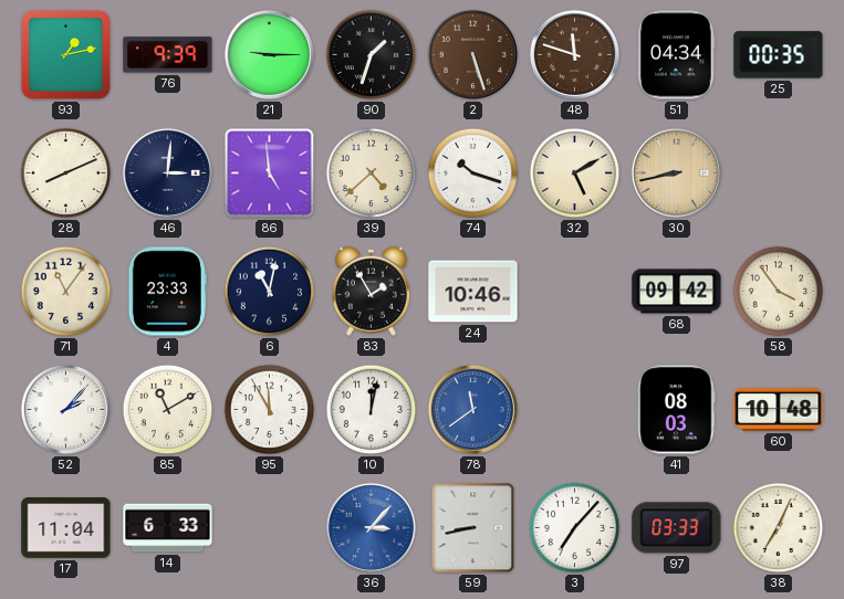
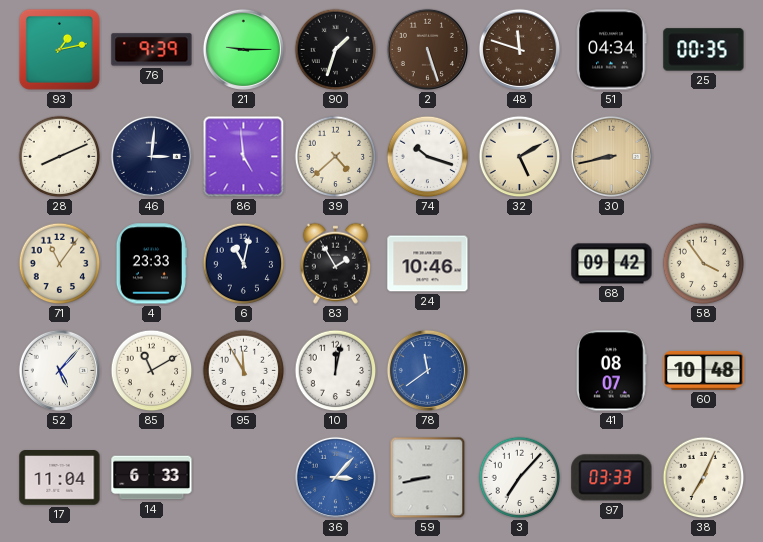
52: 2:07 -> 5:07 (59, 370)
41: 08:03 -> 08:07 (612, 371)
